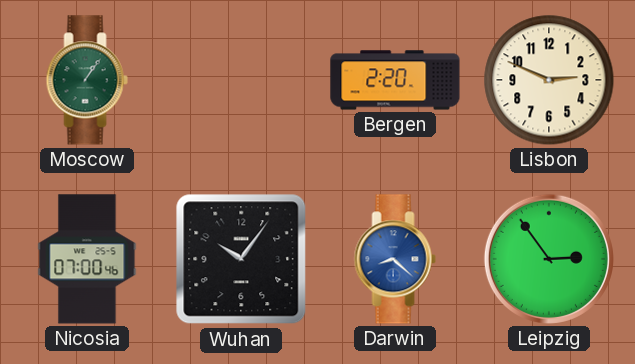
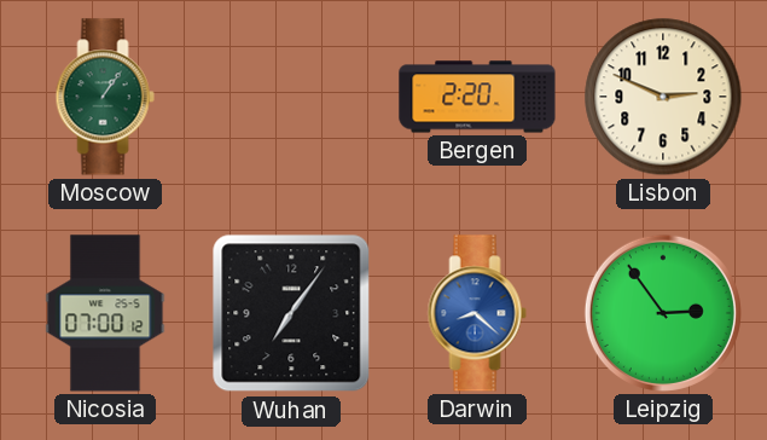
Nicosia: 07:00:46 -> 07:00:12 (105, 313)
Wuhan: 10:06 -> 7:06 (291, 313)
